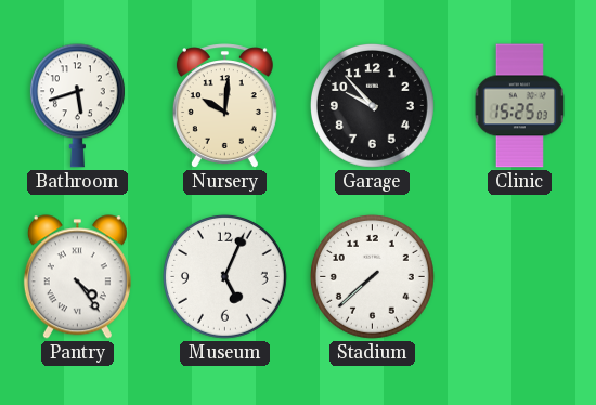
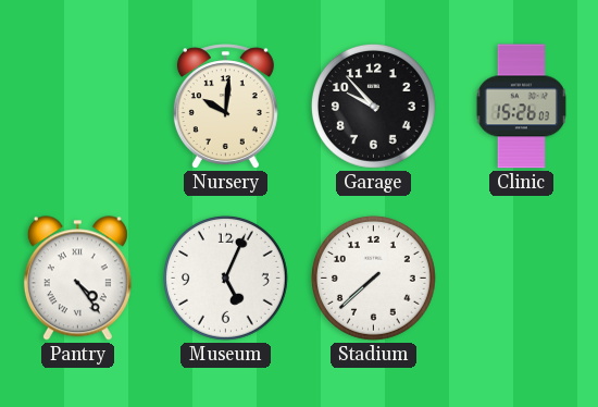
Bathroom: 5:42 -> none (77, 106)
Clinic: 15:25 -> 15:26 (521, 107)
